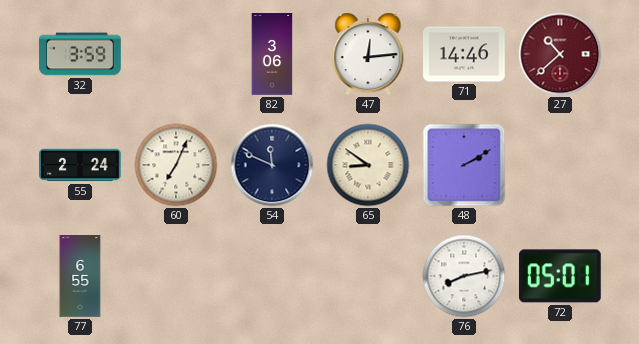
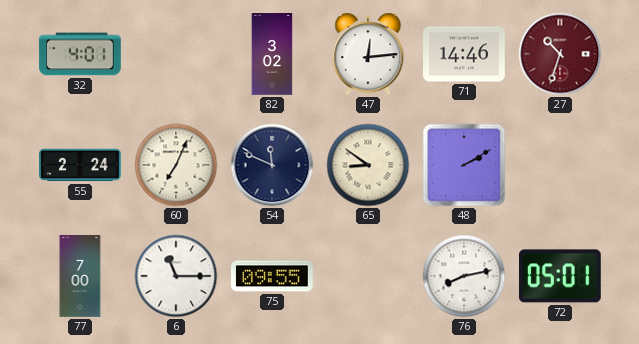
32: 3:59 -> 4:01 (80, 54)
82: 3:06 -> 3:02 (272, 54)
27: 10:38 -> 10:33 (560, 54)
77: 6:55 -> 7:00 (80, 276)
6: none -> 11:15 (176, 276)
75: none -> 09:55 (272, 276)
